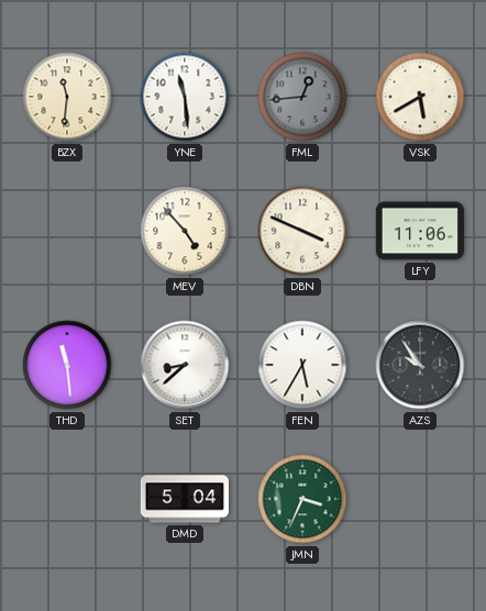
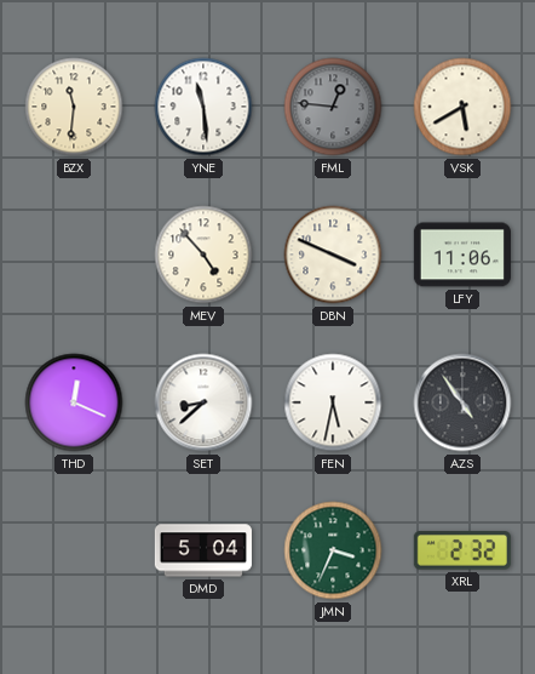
FML: 12:44 -> 12:46 (333, 107)
THD: 11:29 -> 12:19 (74, 402)
FEN: 5:35 -> 5:32 (333, 402)
AZS: 9:54 -> 4:54 (462, 402)
XRL: none -> 2:32 (462, 550)
